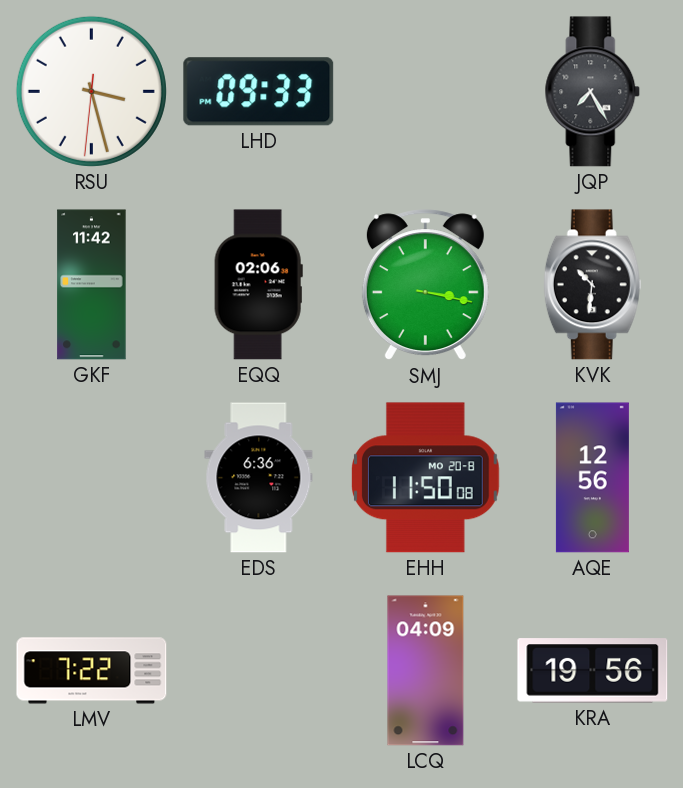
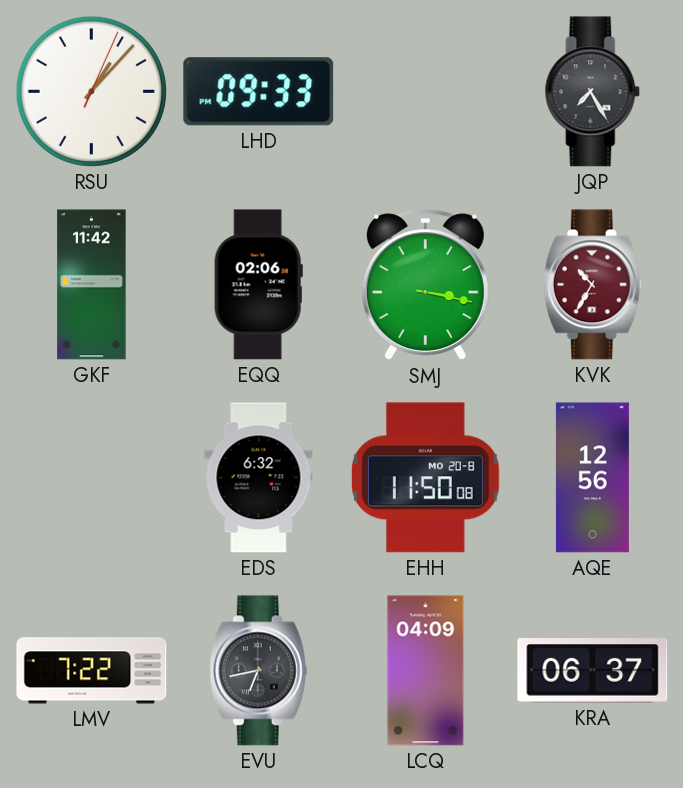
RSU: 3:27 -> 1:07 (91, 91)
KVK: 10:31 -> 10:35 (592, 285)
KVK dial: black -> burgundy (592, 285)
EDS: 6:36 -> 6:32 (259, 478)
EVU: none -> 6:43 (258, 671)
KRA: 19:56 -> 06:37 (593, 671)
